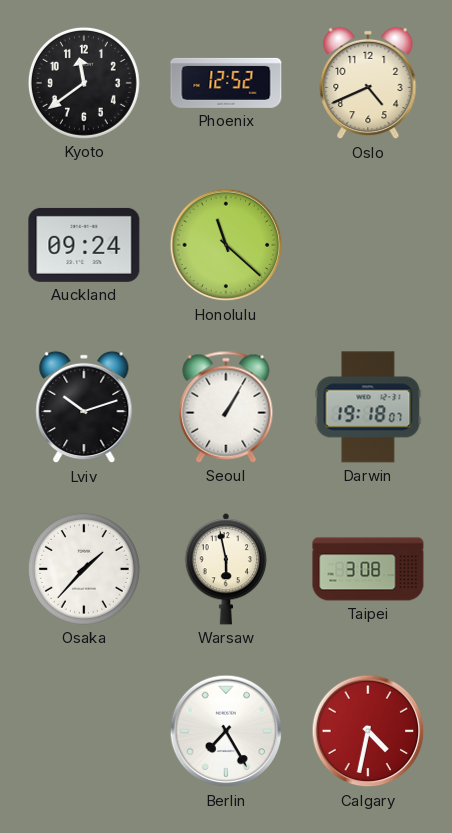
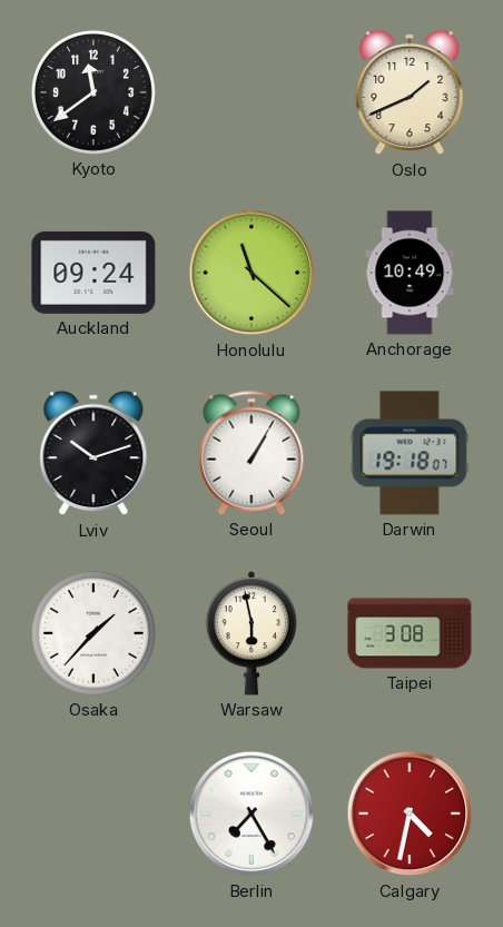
Phoenix: 12:52 -> none (226, 83)
Oslo: 4:41 -> 1:41 (410, 92)
Anchorage: none -> 10:49 (410, 273)
